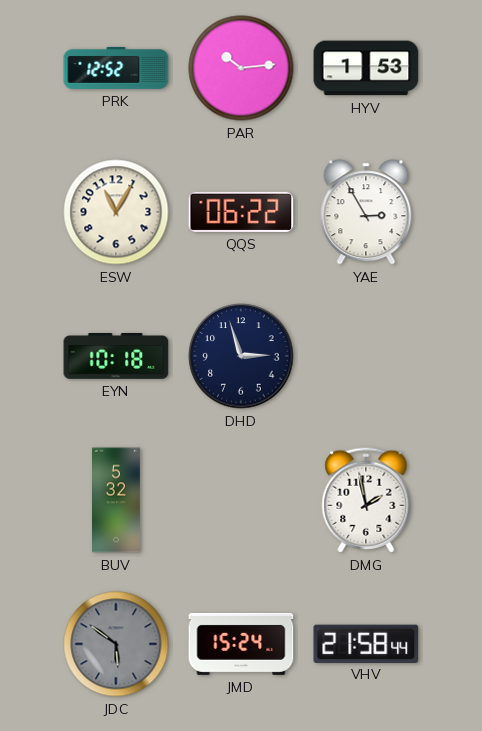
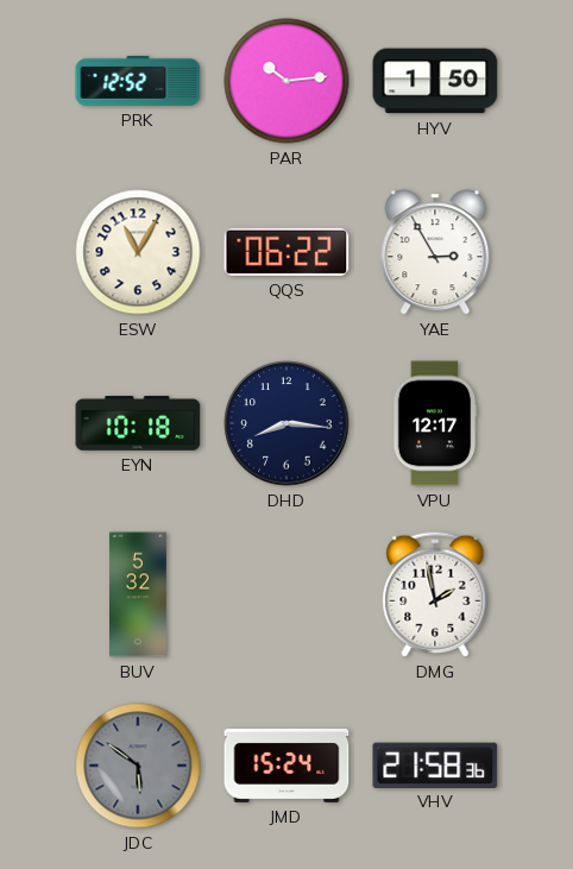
HYV: 1:53 -> 1:50 (435, 81)
DHD: 2:57 -> 8:16 (286, 423)
VPU: none -> 12:17 (435, 423)
VHV: 21:58:44 -> 21:58:36 (435, 764)
